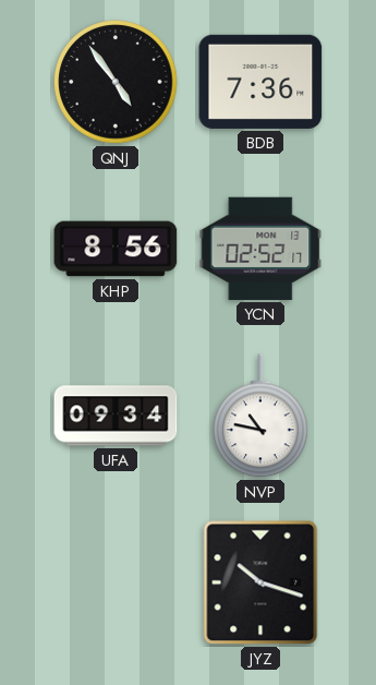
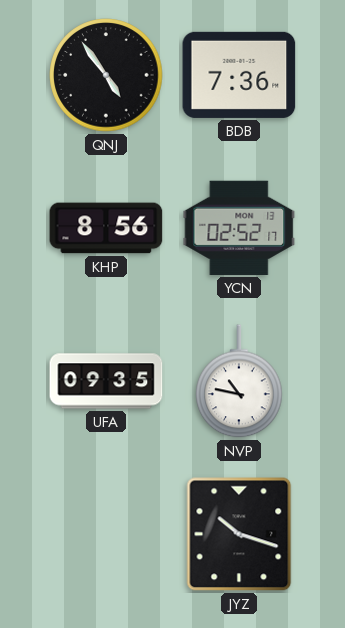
UFA: 09:34 -> 09:35 (106, 381)
